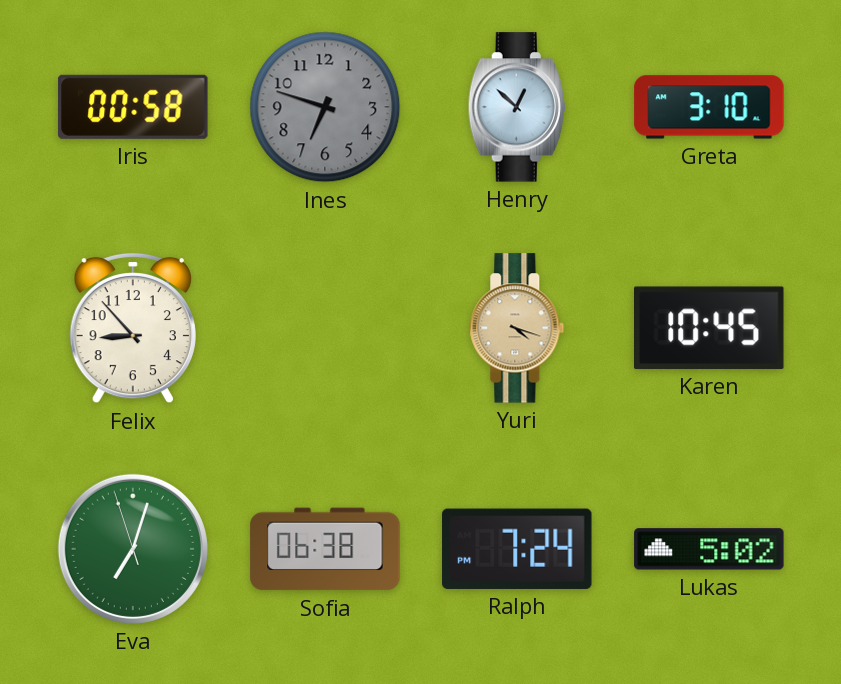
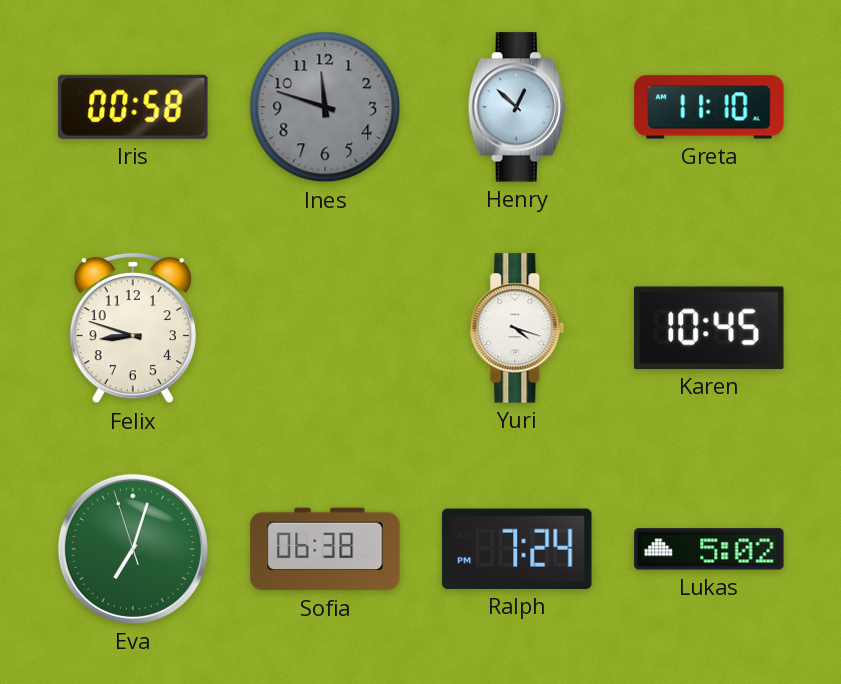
Ines: 6:48 -> 11:48 (325, 107)
Greta: 3:10 -> 11:10 (709, 107)
Felix: 8:53 -> 8:48 (133, 328)
Yuri dial: champagne -> white (517, 328)
